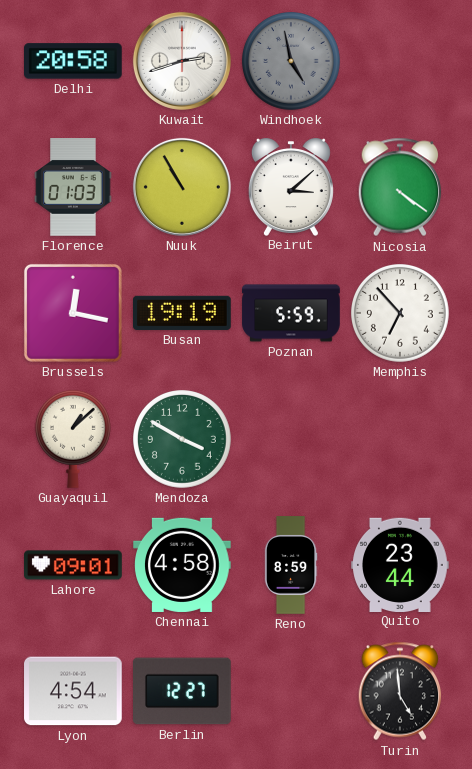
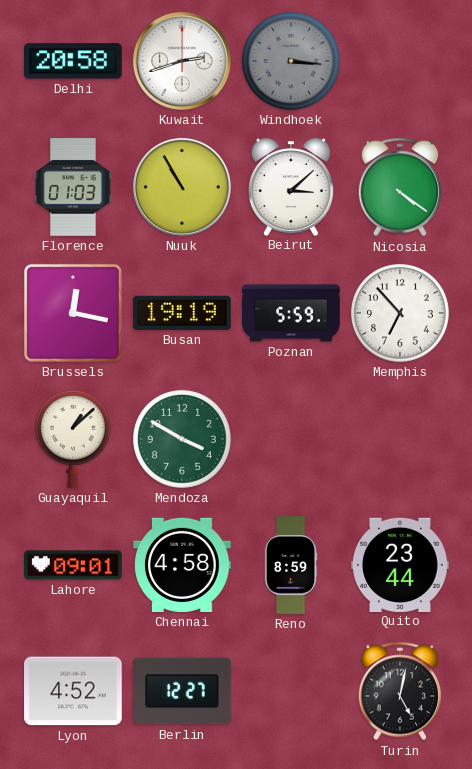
Windhoek: 4:58 -> 3:16 (292, 62)
Lyon: 4:54 -> 4:52 (73, 691)
Turin: 4:59 -> 5:02 (400, 691)
